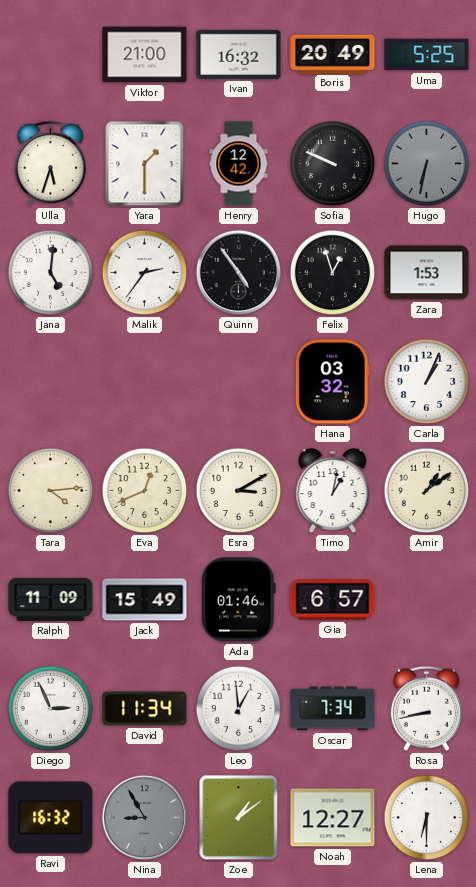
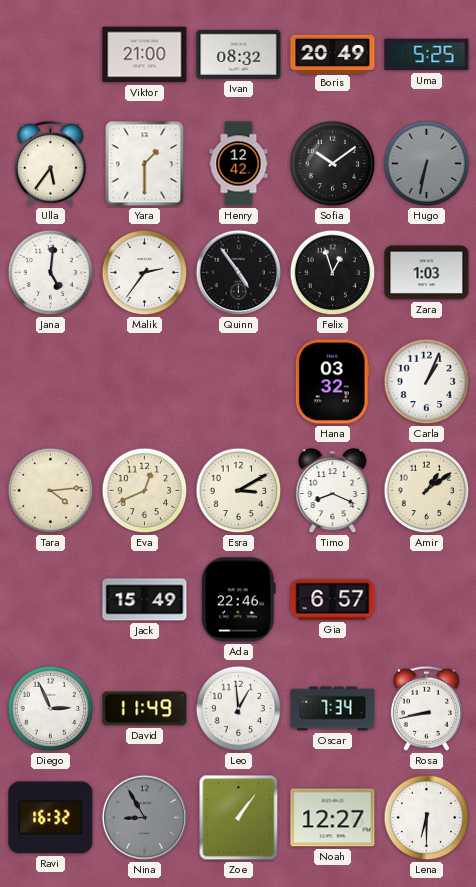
Ivan: 16:32 -> 08:32 (239, 54)
Ulla: 5:33 -> 5:36 (50, 163)
Sofia: 9:49 -> 10:09 (333, 164)
Zara: 1:53 -> 1:03 (427, 273)
Timo: 1:02 -> 8:19 (333, 492)
Ralph: 11:09 -> none (51, 599)
Ada: 01:46 -> 22:46 (239, 600)
David: 11:34 -> 11:49 (145, 709)
Zoe: 1:09 -> 1:06 (239, 818)
